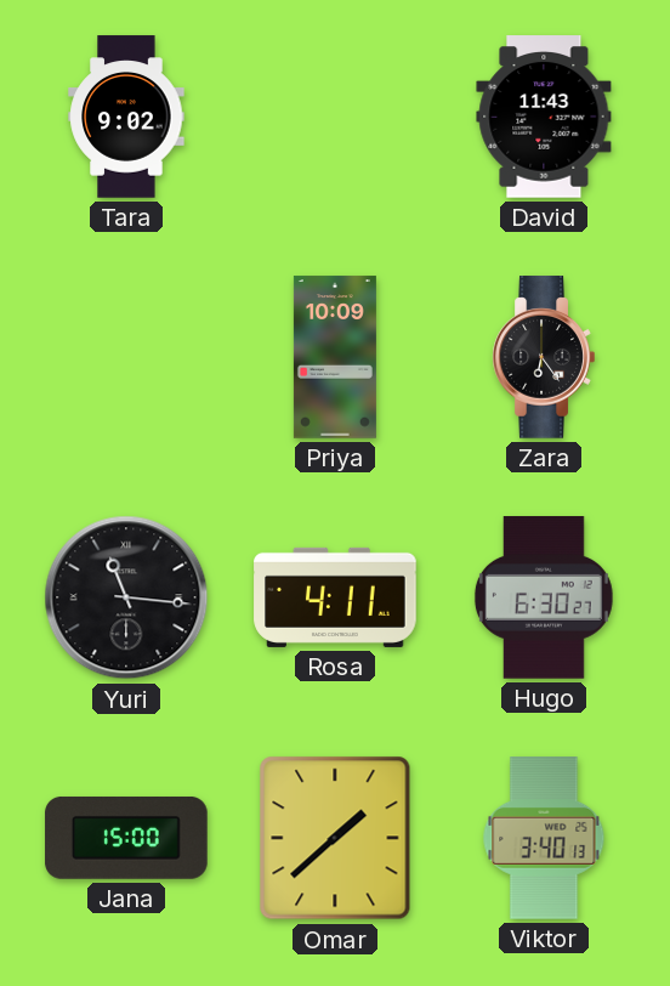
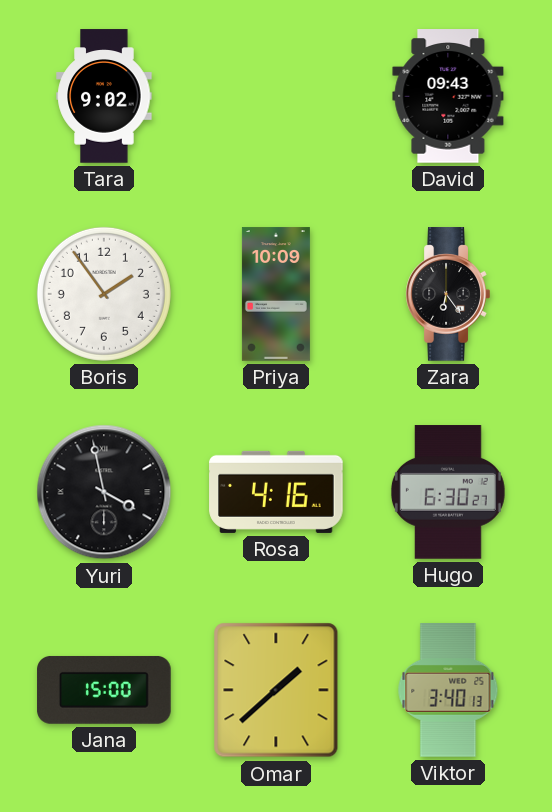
David: 11:43 -> 09:43 (448, 96)
Boris: none -> 1:54 (104, 294)
Yuri: 11:16 -> 3:58 (104, 492)
Rosa: 4:11 -> 4:16 (276, 492)
